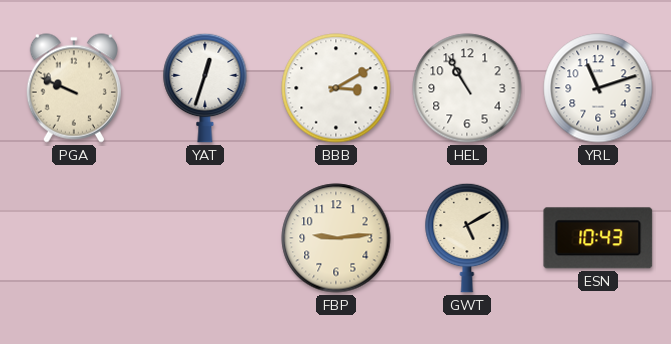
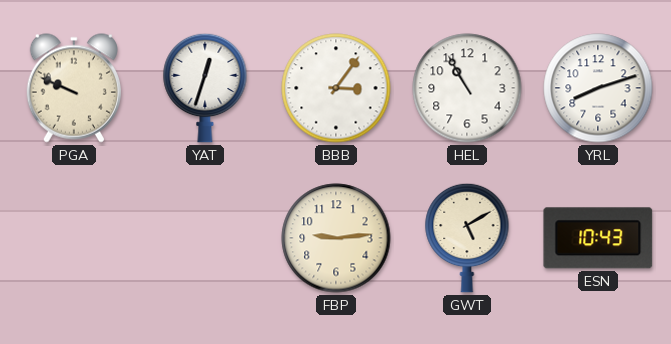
BBB: 3:10 -> 3:06 (336, 88)
YRL: 11:12 -> 8:12 (598, 88)
